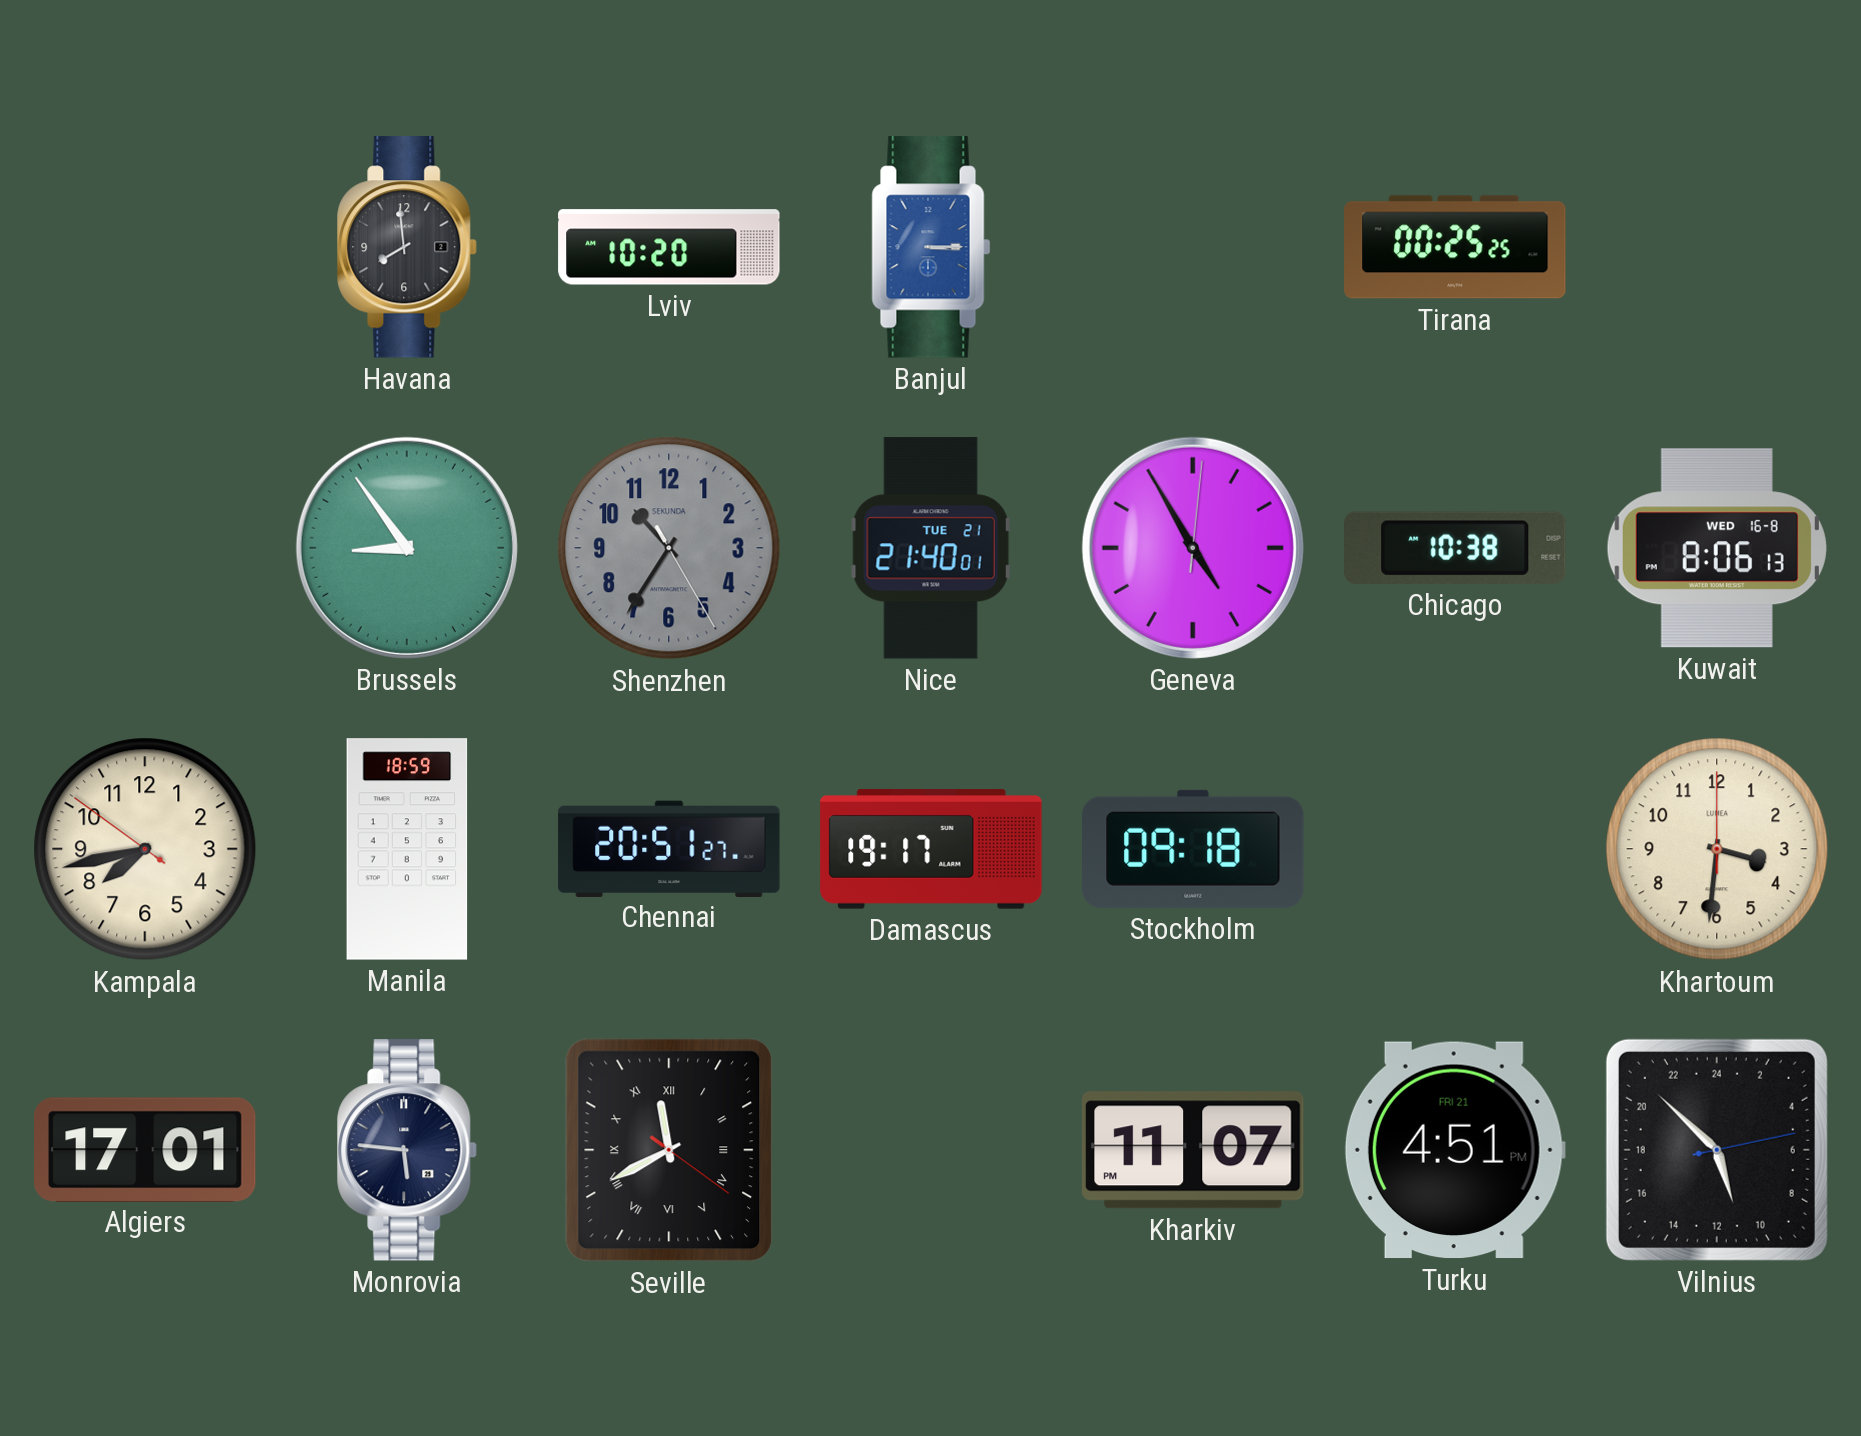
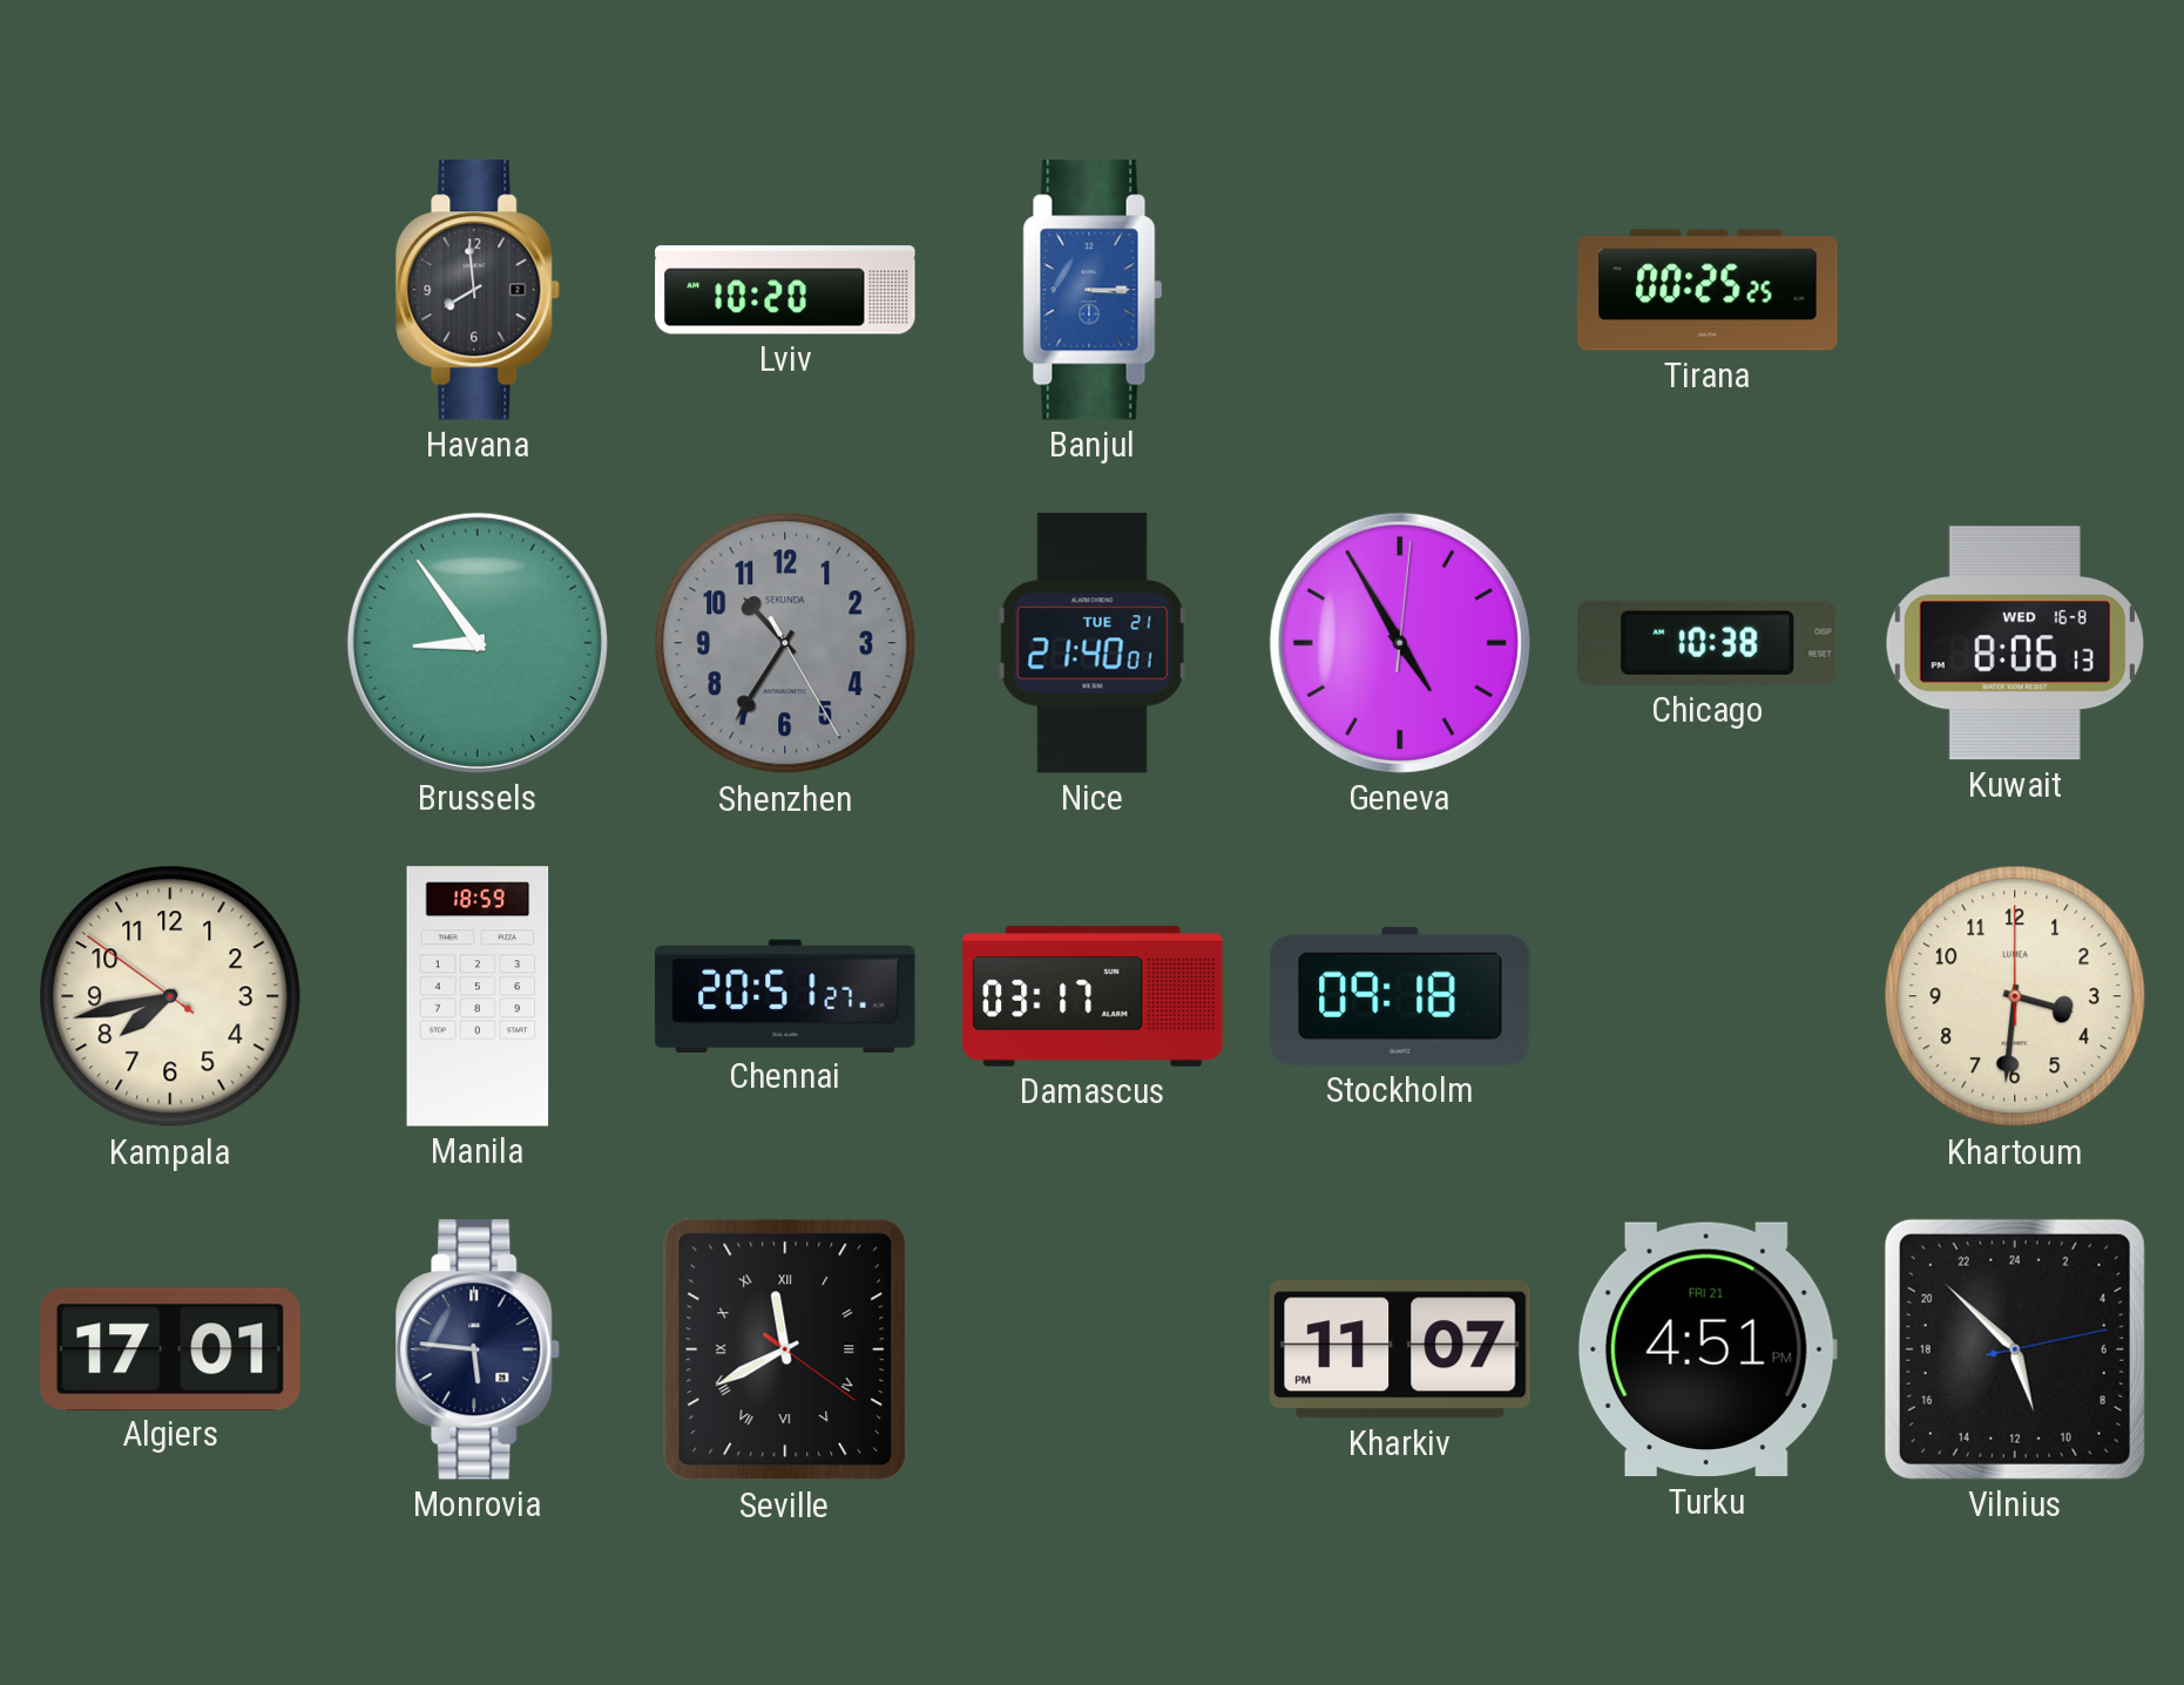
Damascus: 19:17 -> 03:17 (1093, 996)
